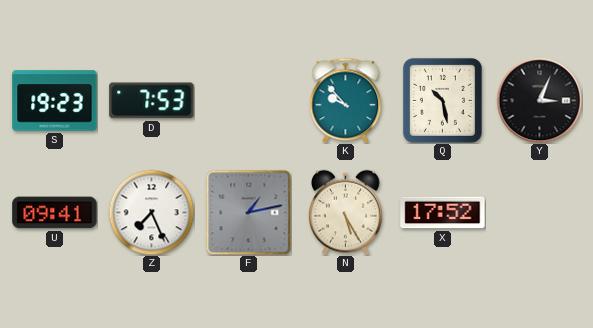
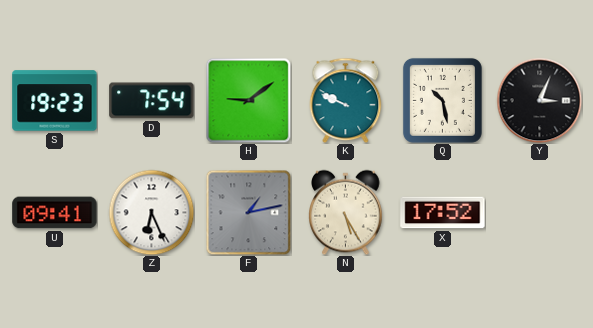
D: 7:53 -> 7:54 (152, 101)
H: none -> 9:09 (248, 100)
K: 9:53 -> 9:49 (346, 100)
Z: 7:26 -> 6:26 (151, 212)
